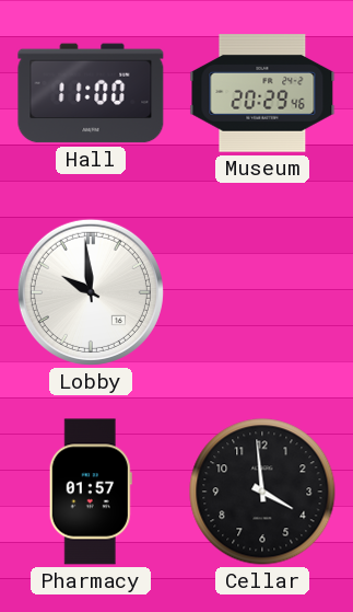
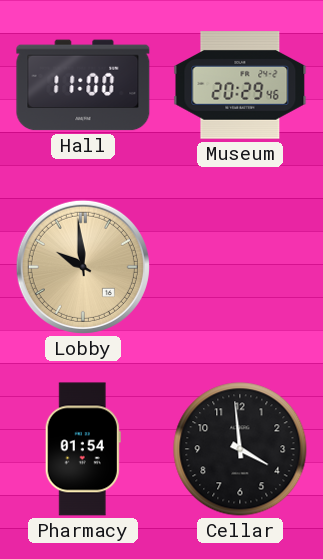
Lobby dial: white -> champagne (83, 267)
Pharmacy: 01:57 -> 01:54 (83, 449)
